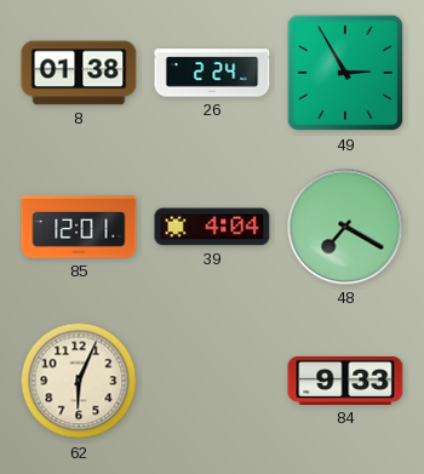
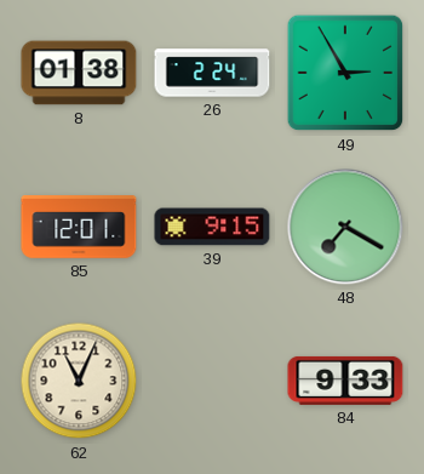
39: 4:04 -> 9:15 (212, 227)
62: 6:04 -> 11:04 (79, 381)
